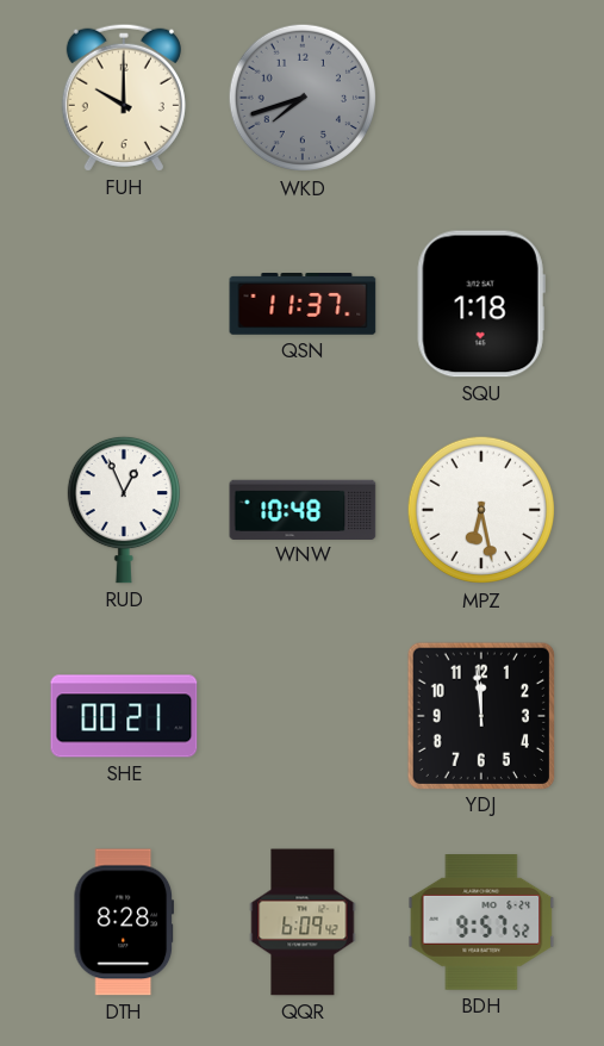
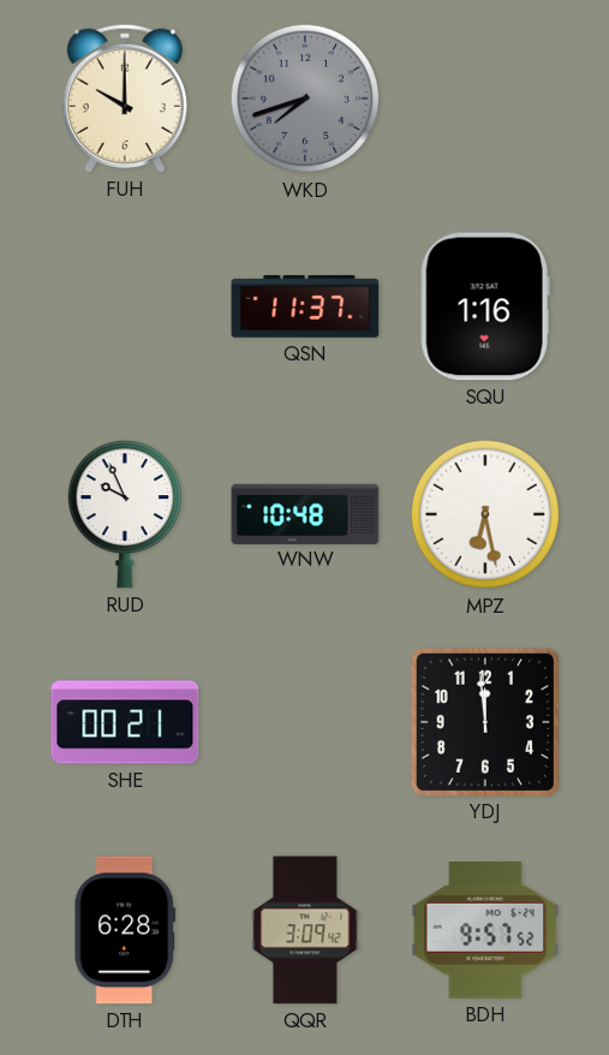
SQU: 1:18 -> 1:16 (485, 306)
RUD: 12:56 -> 9:56 (125, 514)
DTH: 8:28 -> 6:28 (125, 930)
QQR: 6:09 -> 3:09 (305, 930)
